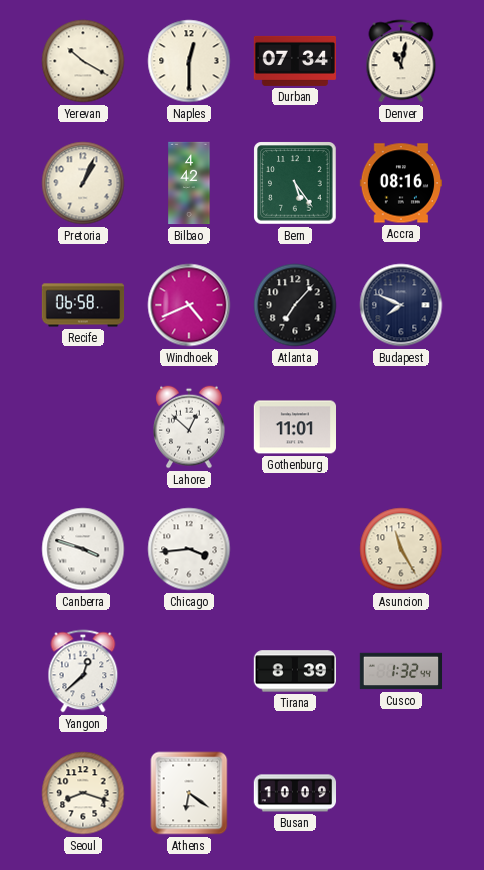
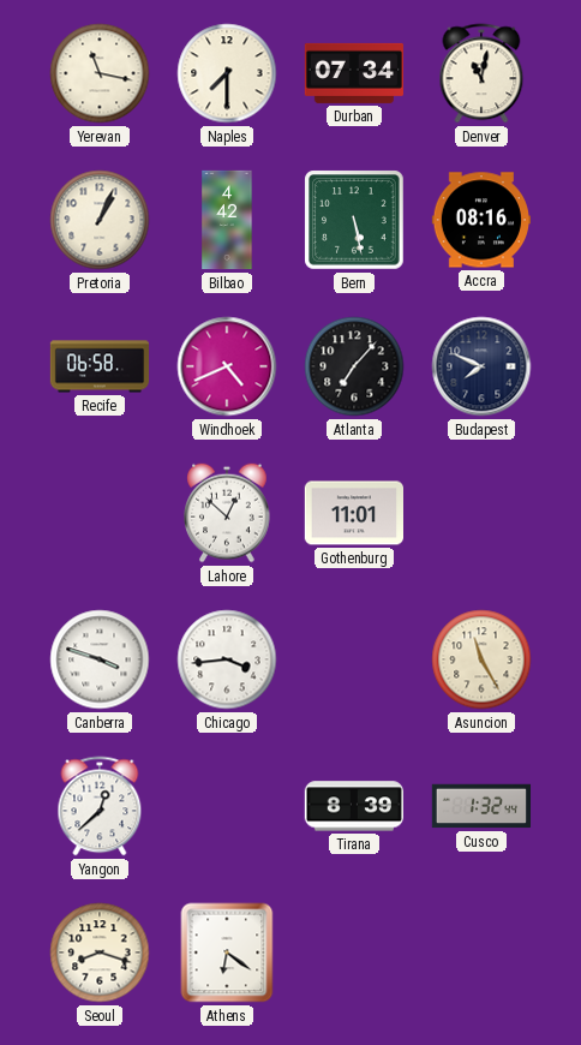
Yerevan: 10:20 -> 11:17 (100, 73)
Naples: 12:30 -> 7:30 (227, 73)
Bern: 5:24 -> 5:28 (354, 220)
Busan: 10:09 -> none (294, 793)
